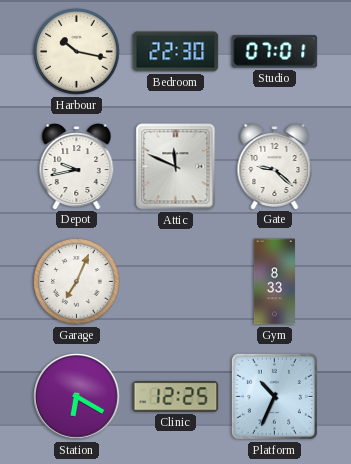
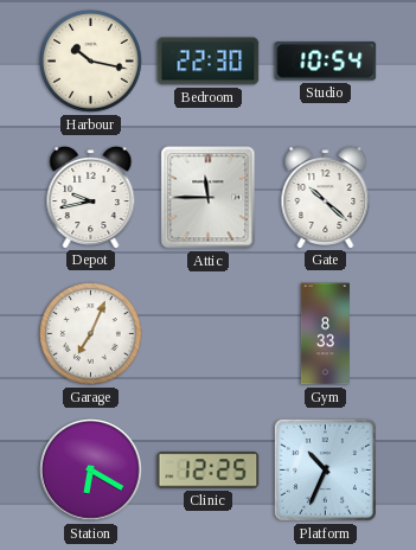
Studio: 07:01 -> 10:54 (326, 62)
Attic: 11:49 -> 11:45 (209, 198)
Gate: 9:22 -> 10:22 (326, 198)
